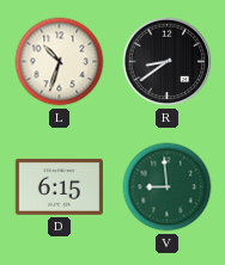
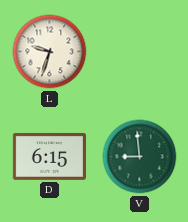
L: 10:33 -> 9:33 (50, 52)
R: 8:39 -> none (168, 62)
